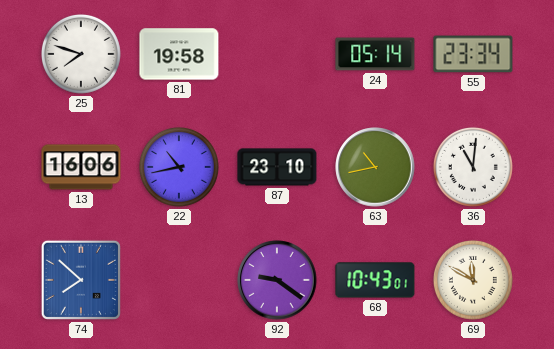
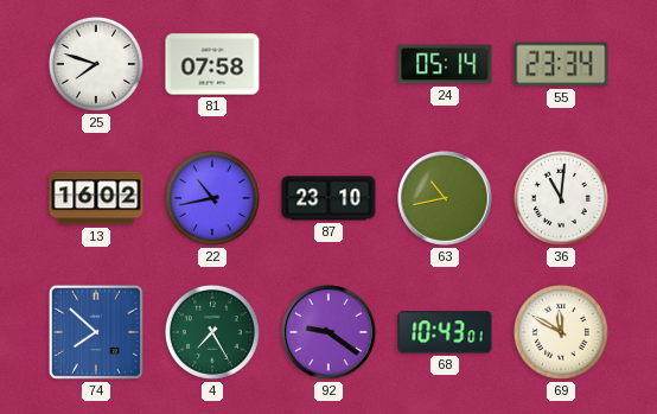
81: 19:58 -> 07:58 (212, 64)
13: 16:06 -> 16:02 (96, 198)
4: none -> 7:25 (212, 332)
